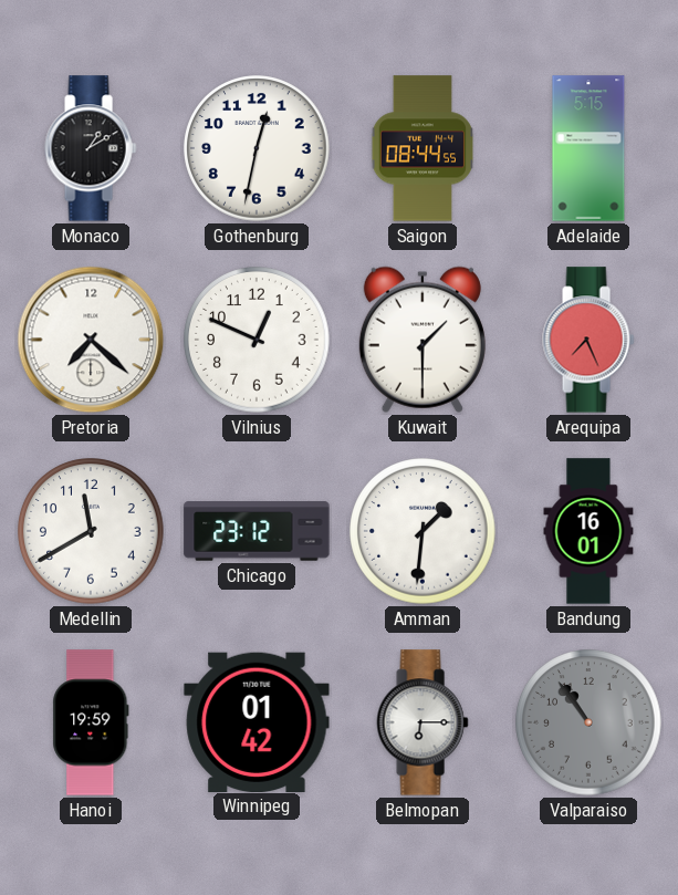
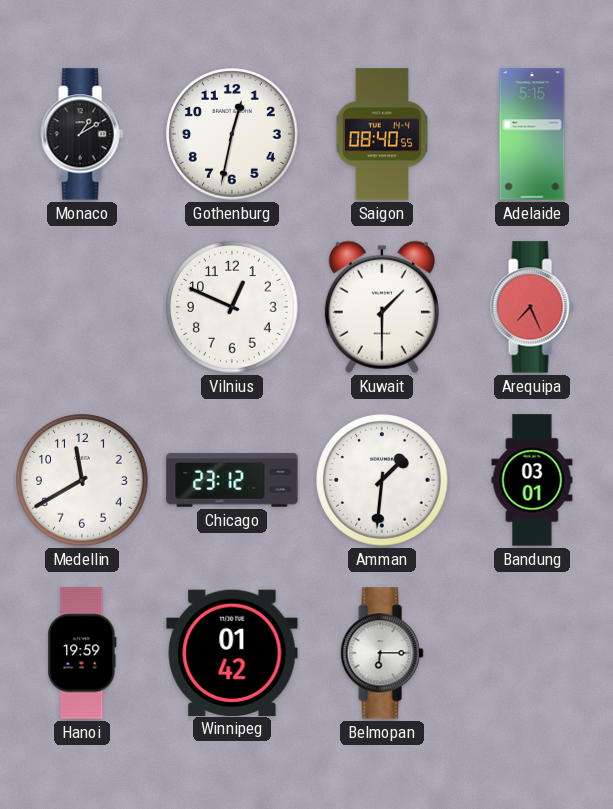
Saigon: 08:44 -> 08:40 (381, 134)
Pretoria: 7:22 -> none (91, 340)
Bandung: 16:01 -> 03:01 (532, 480)
Valparaiso: 10:54 -> none (588, 722)
